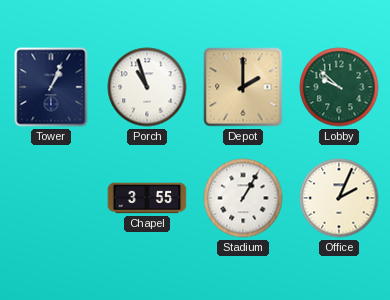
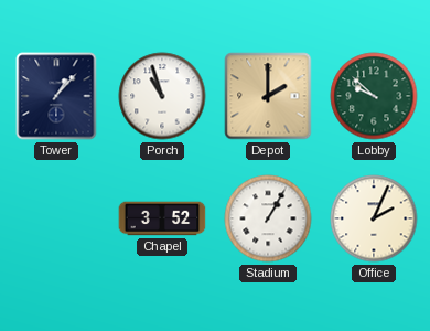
Tower: 1:04 -> 1:07 (56, 96)
Chapel: 3:55 -> 3:52 (162, 218)
